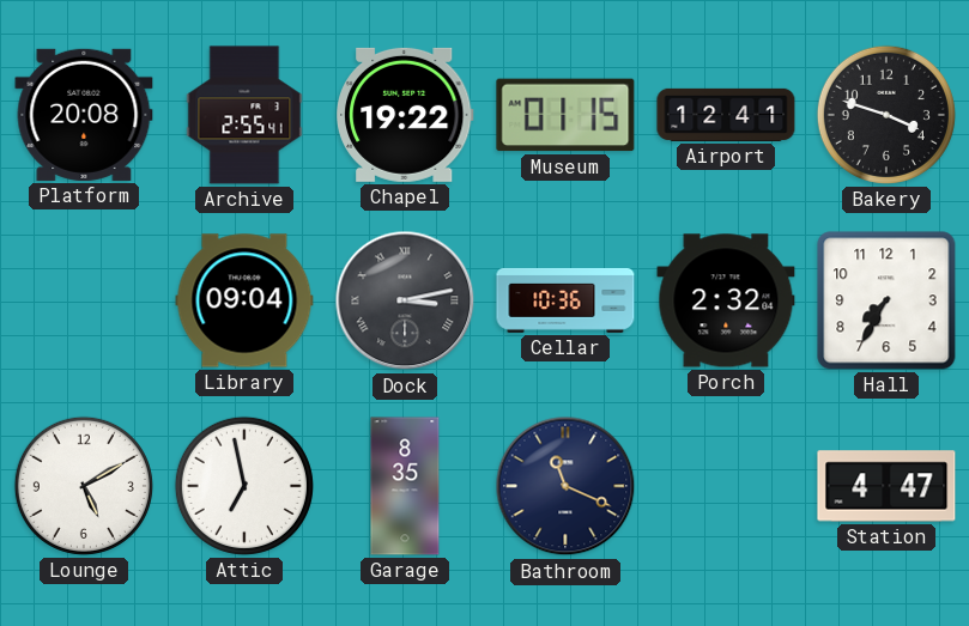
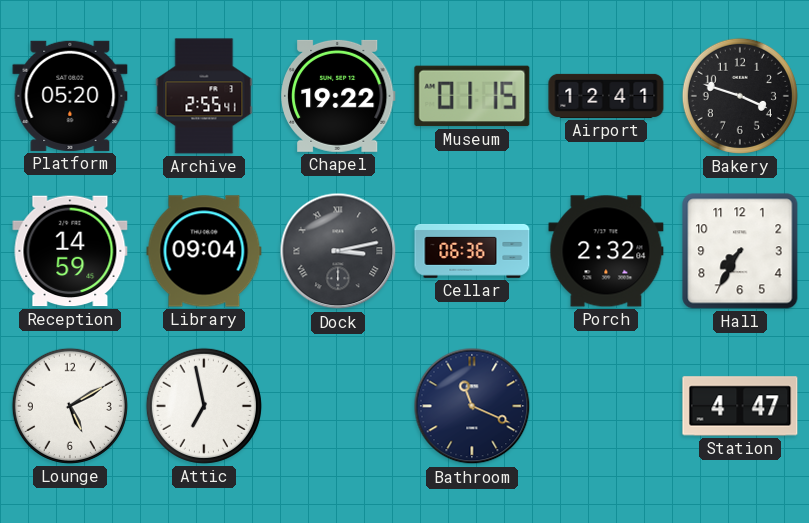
Platform: 20:08 -> 05:20 (70, 96)
Reception: none -> 14:59 (70, 251)
Cellar: 10:36 -> 06:36 (472, 251)
Garage: 8:35 -> none (405, 486)
